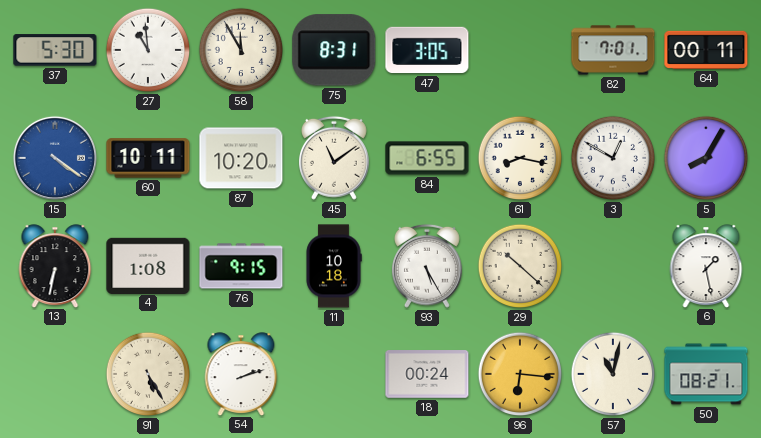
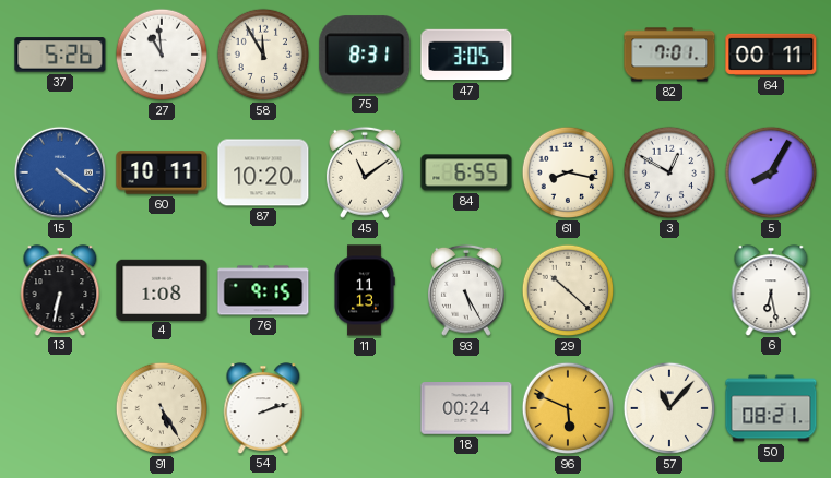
37: 5:30 -> 5:26 (60, 55)
11: 10:18 -> 11:13 (365, 290)
6: 1:28 -> 6:28 (771, 290)
96: 6:16 -> 5:49 (568, 408)
57: 11:02 -> 11:07 (669, 408)
